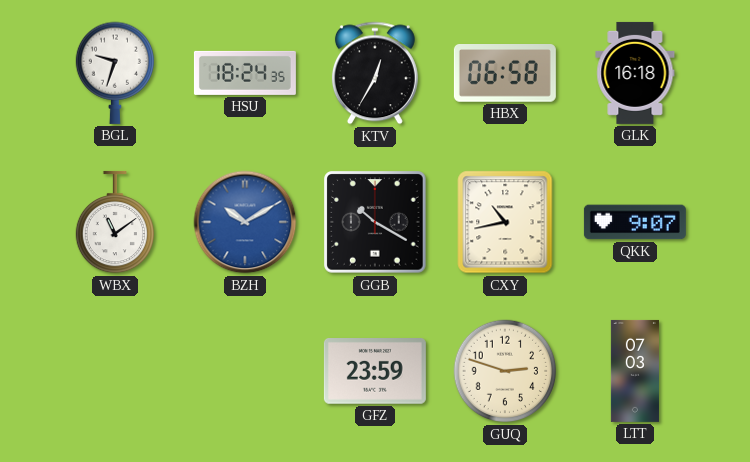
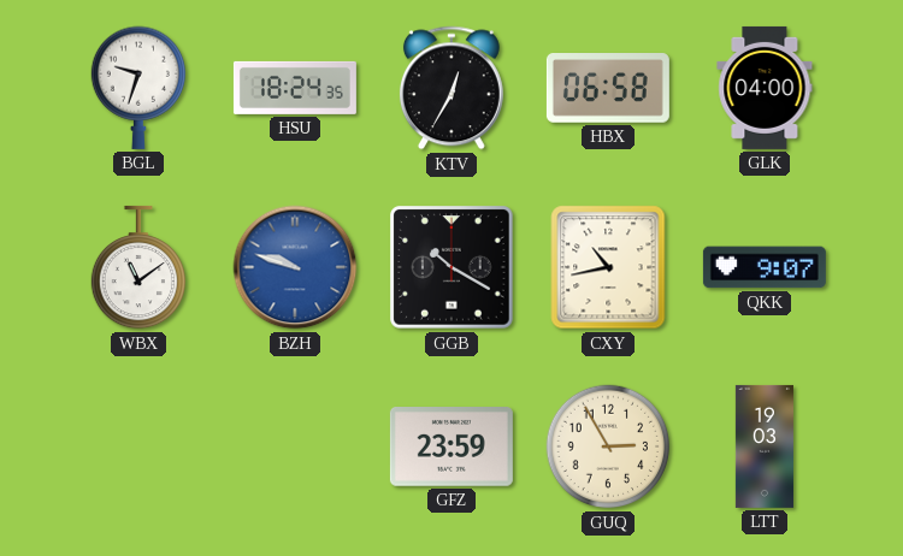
GLK: 16:18 -> 04:00 (765, 88)
BZH: 10:10 -> 9:48 (295, 267)
GUQ: 2:48 -> 2:55 (608, 446)
LTT: 07:03 -> 19:03 (765, 446)
